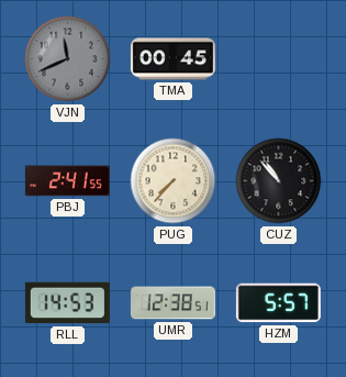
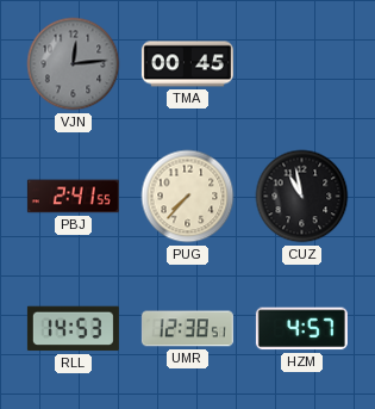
VJN: 11:41 -> 12:14 (74, 64)
CUZ: 10:53 -> 10:58 (302, 197)
HZM: 5:57 -> 4:57 (301, 329)
